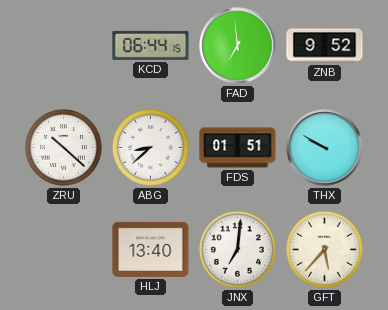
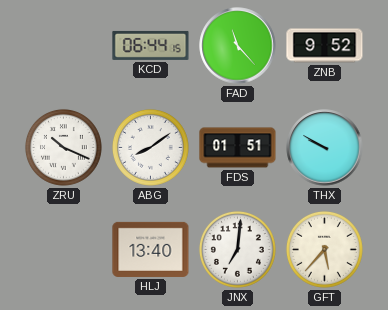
FAD: 6:59 -> 11:23 (238, 46)
ZRU: 10:22 -> 10:19 (63, 147)
ABG: 8:38 -> 8:09 (150, 147)
